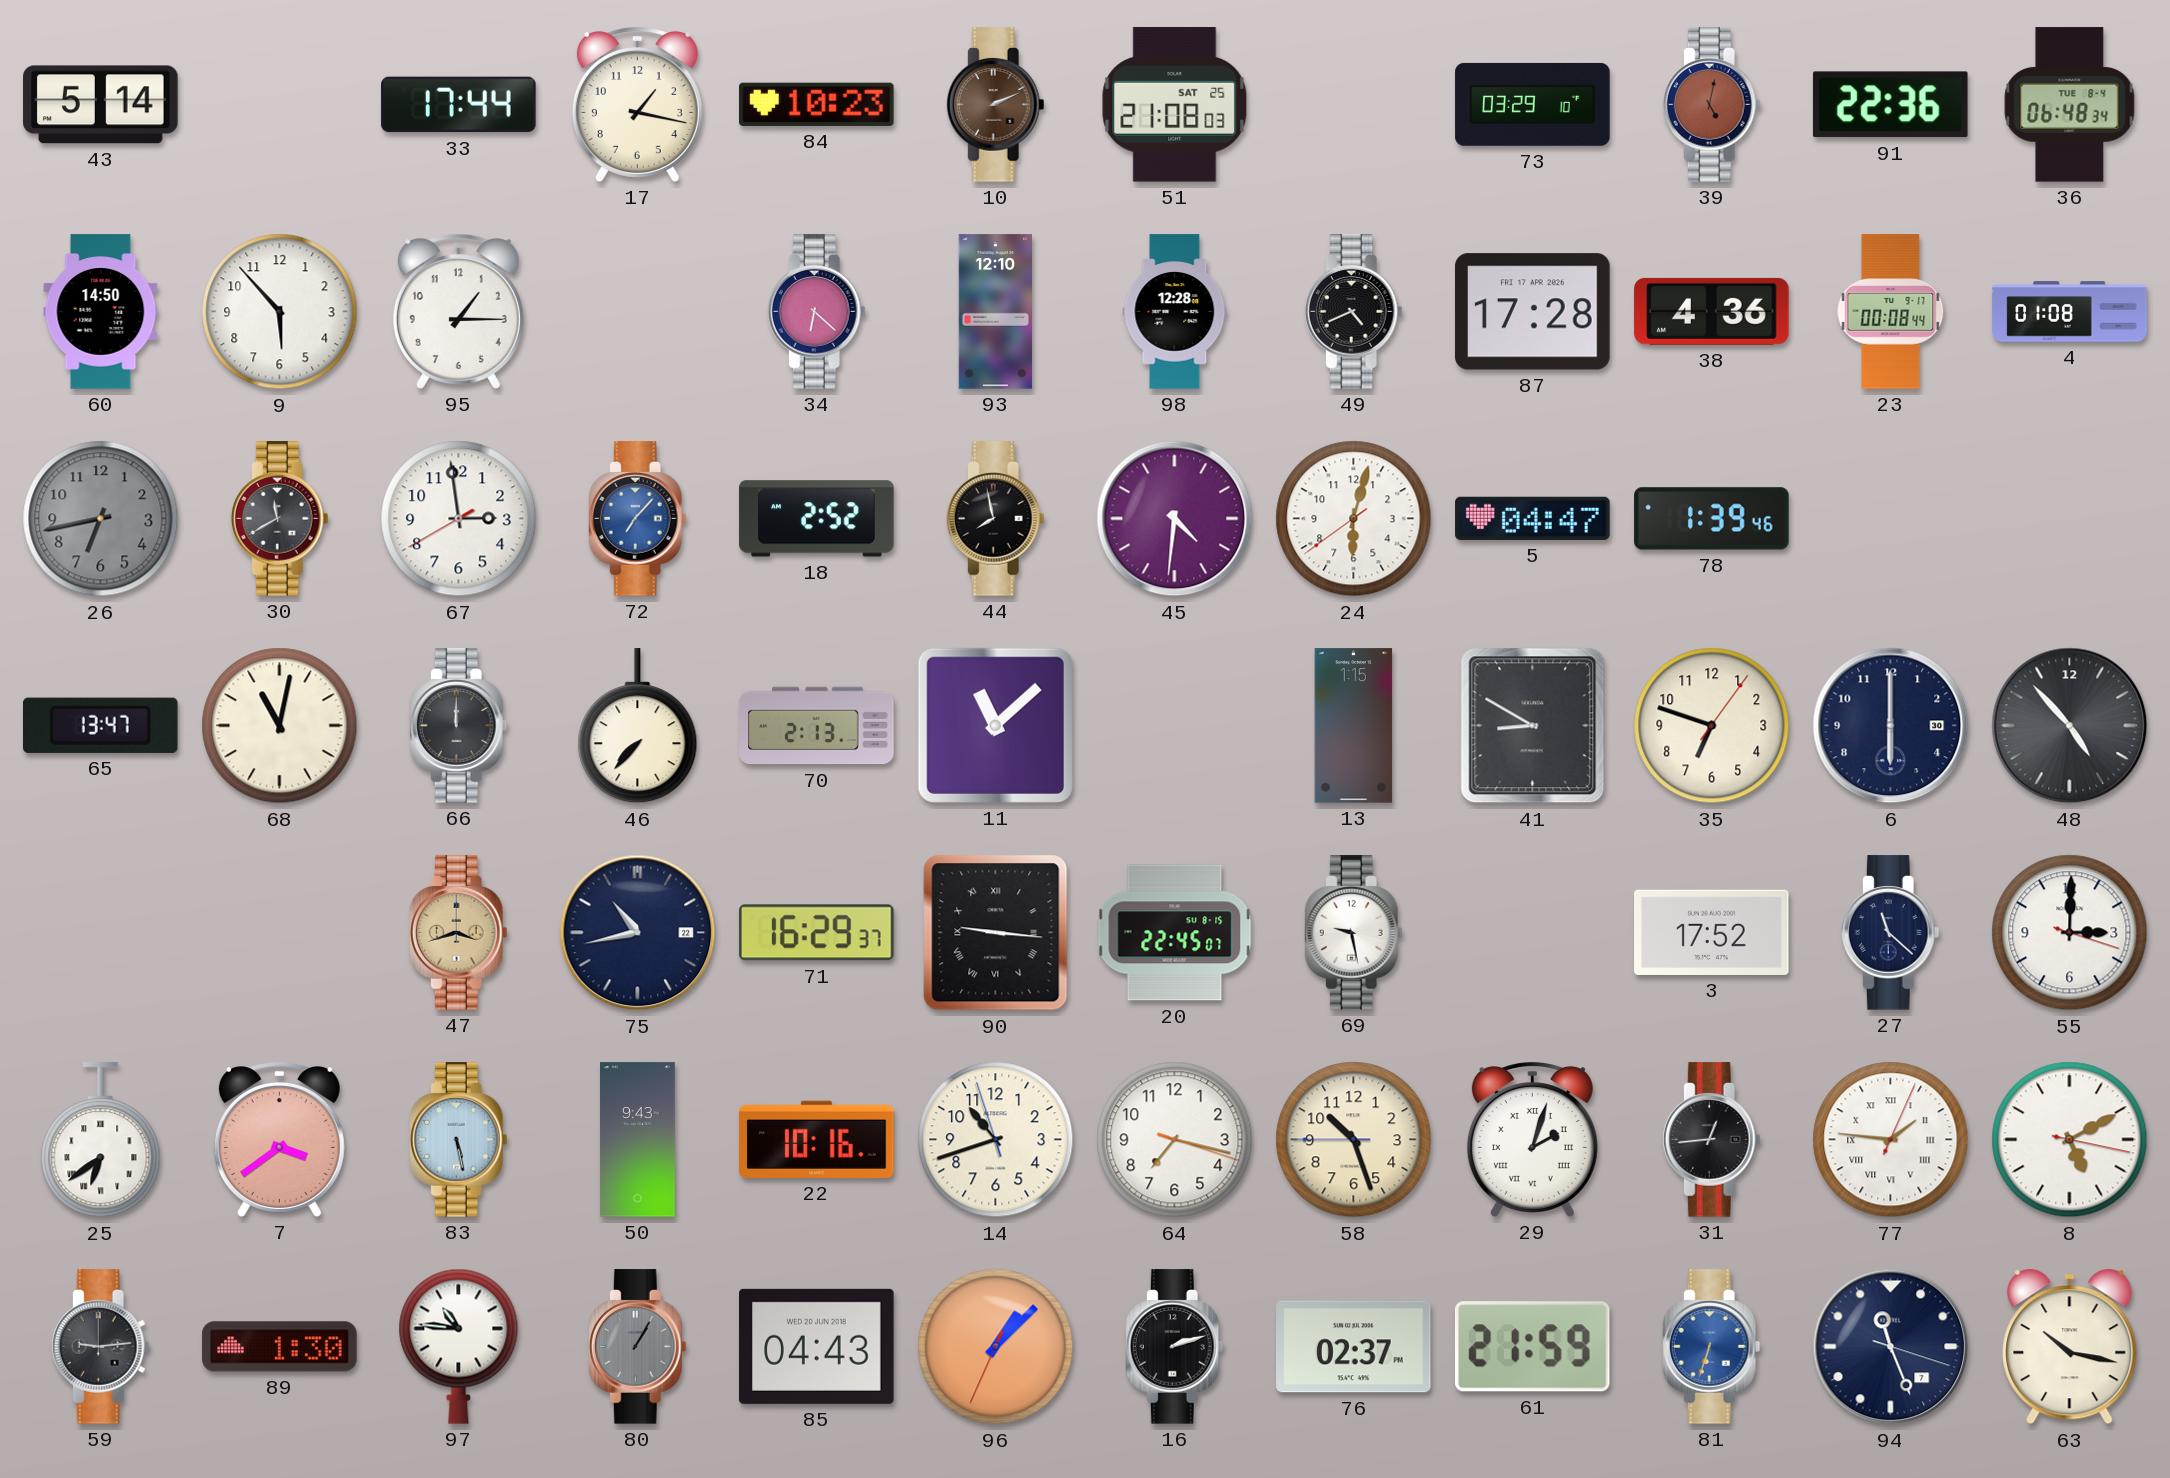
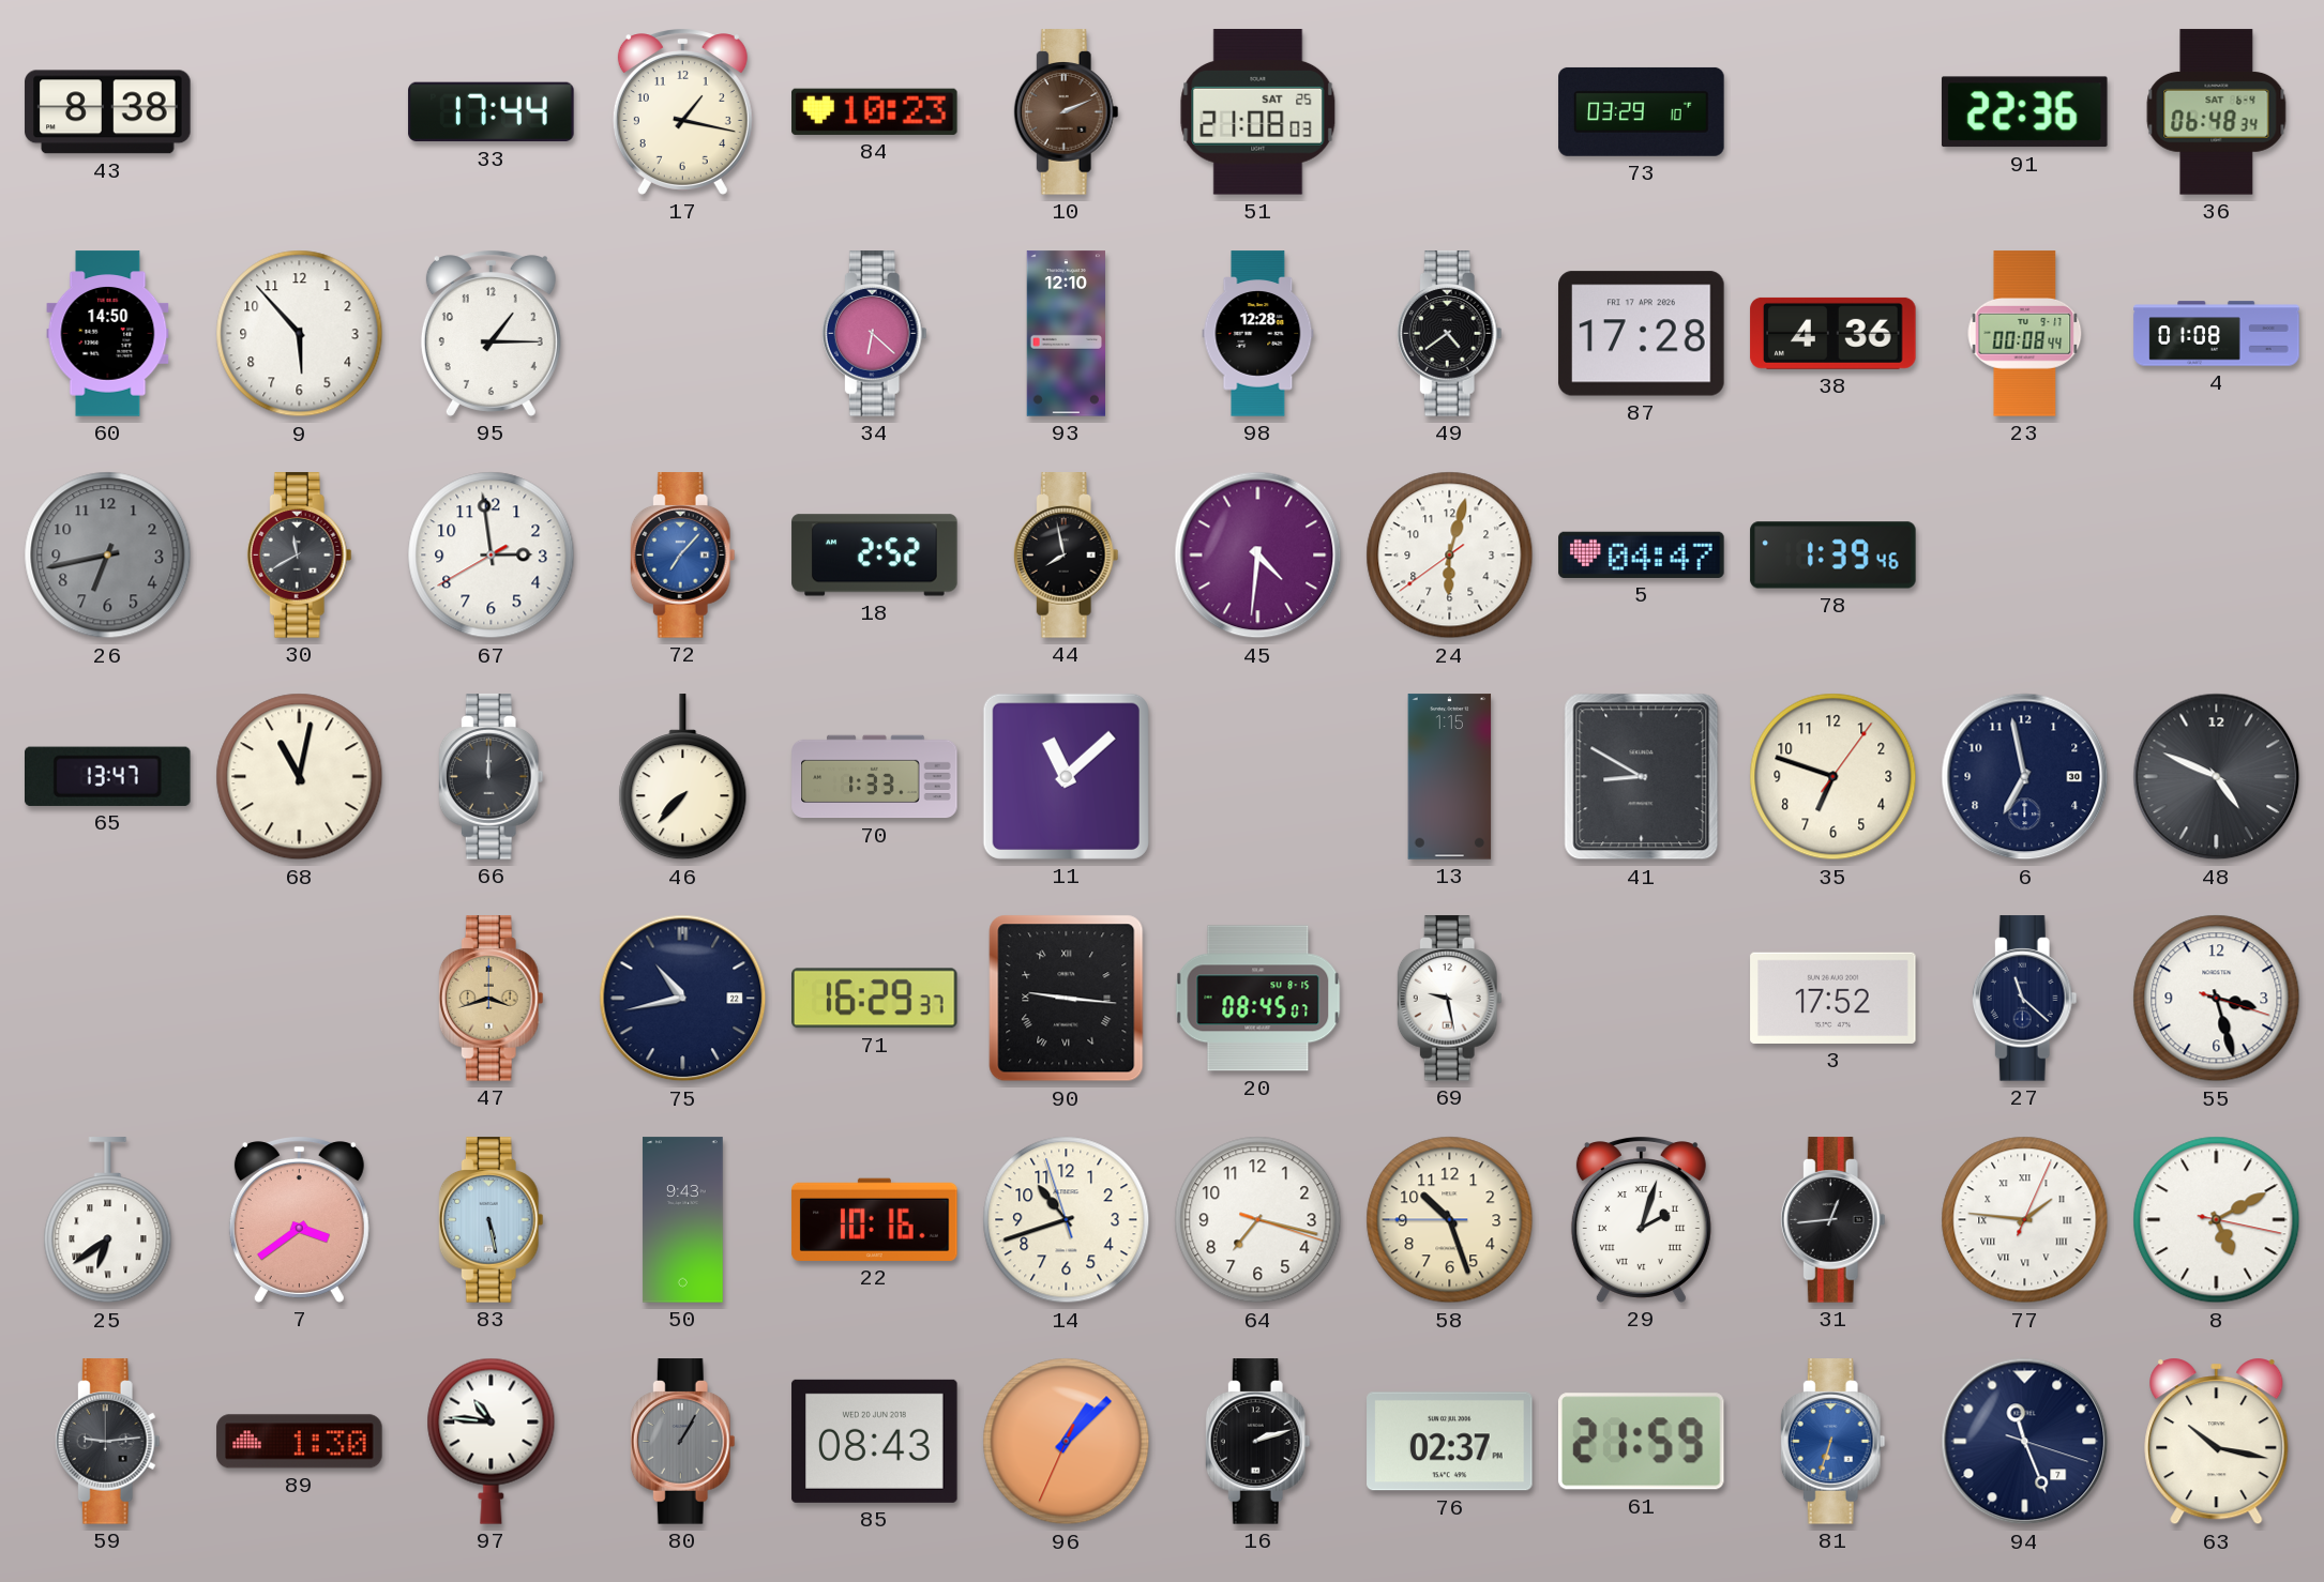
43: 5:14 -> 8:38 (108, 112)
39: 5:02 -> none (1711, 105)
36 date: TUE 8-4 -> SAT 6-4 (2217, 112)
49: 4:41 -> 4:39 (1449, 334)
70: 2:13 -> 1:33 (875, 777)
6: 6:00 -> 6:58 (2025, 777)
48: 4:53 -> 4:49 (2217, 777)
20: 22:45 -> 08:45 (1258, 999)
55: 3:00 -> 3:27 (2217, 999)
85: 04:43 -> 08:43 (875, 1441)
